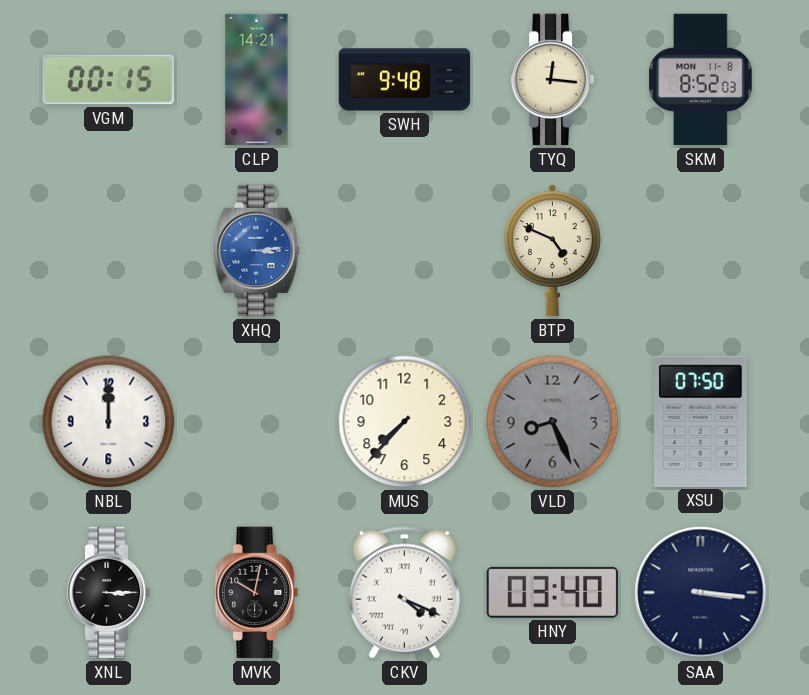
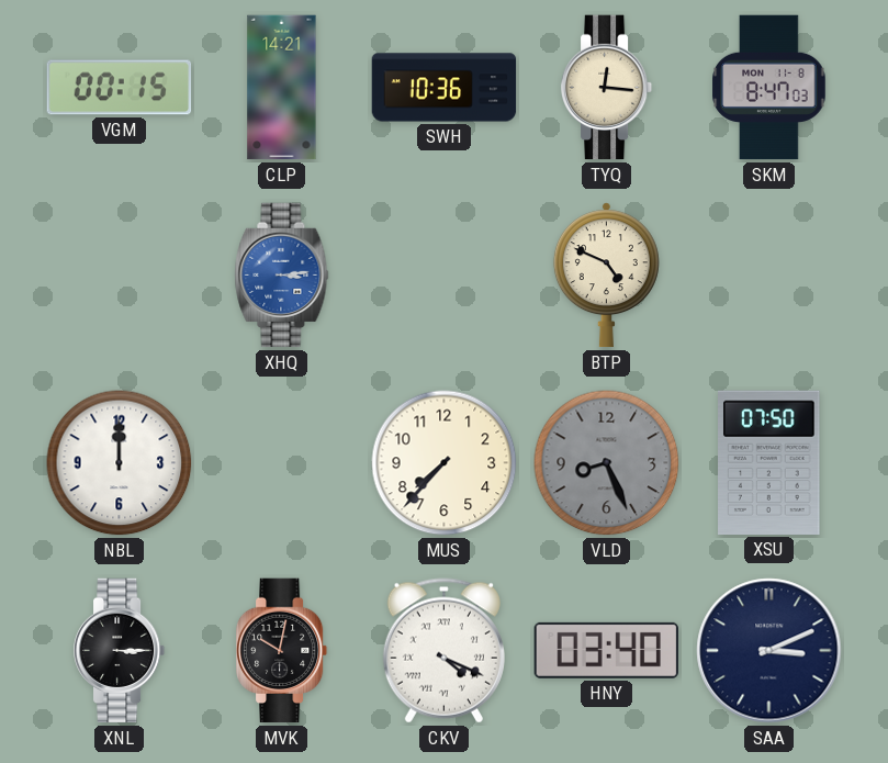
SWH: 9:48 -> 10:36 (445, 88)
SKM: 8:52 -> 8:47 (769, 88)
SAA: 3:16 -> 3:11 (769, 651)
